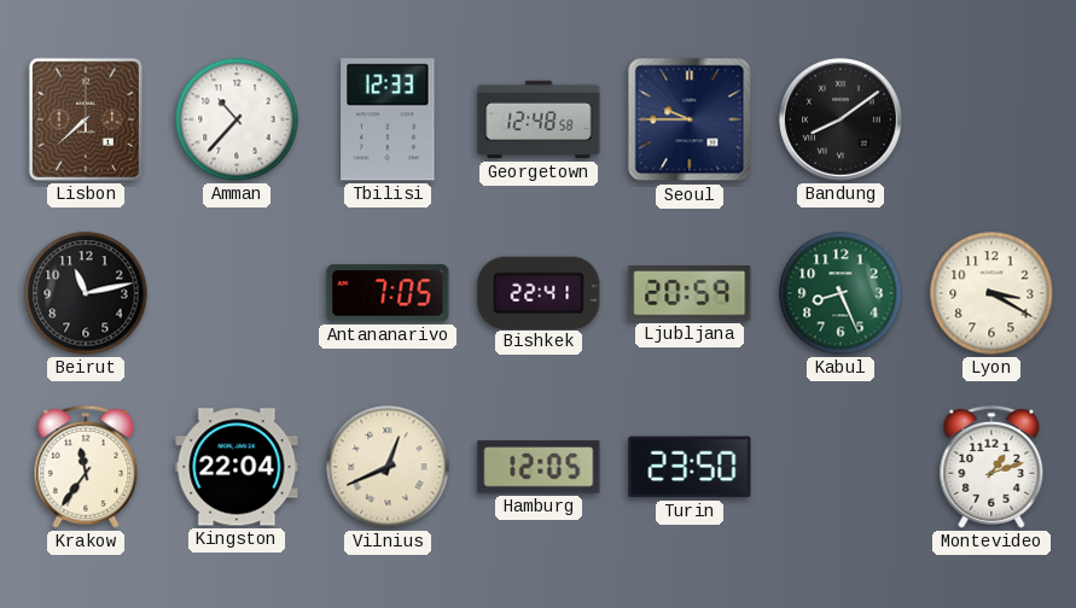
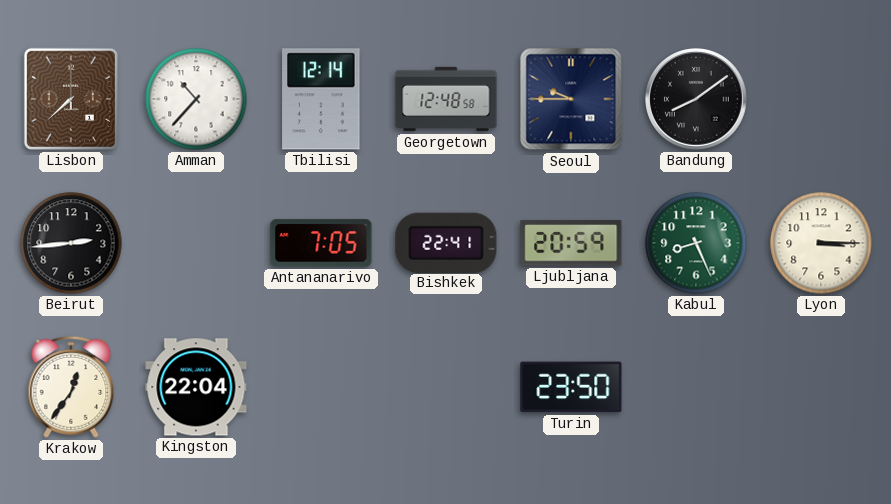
Tbilisi: 12:33 -> 12:14 (321, 99)
Beirut: 11:13 -> 2:44 (71, 243)
Lyon: 3:20 -> 3:15 (821, 243)
Krakow: 11:36 -> 12:36 (71, 387)
Vilnius: 12:41 -> none (388, 467)
Hamburg: 12:05 -> none (539, 467)
Montevideo: 1:12 -> none (991, 467)
